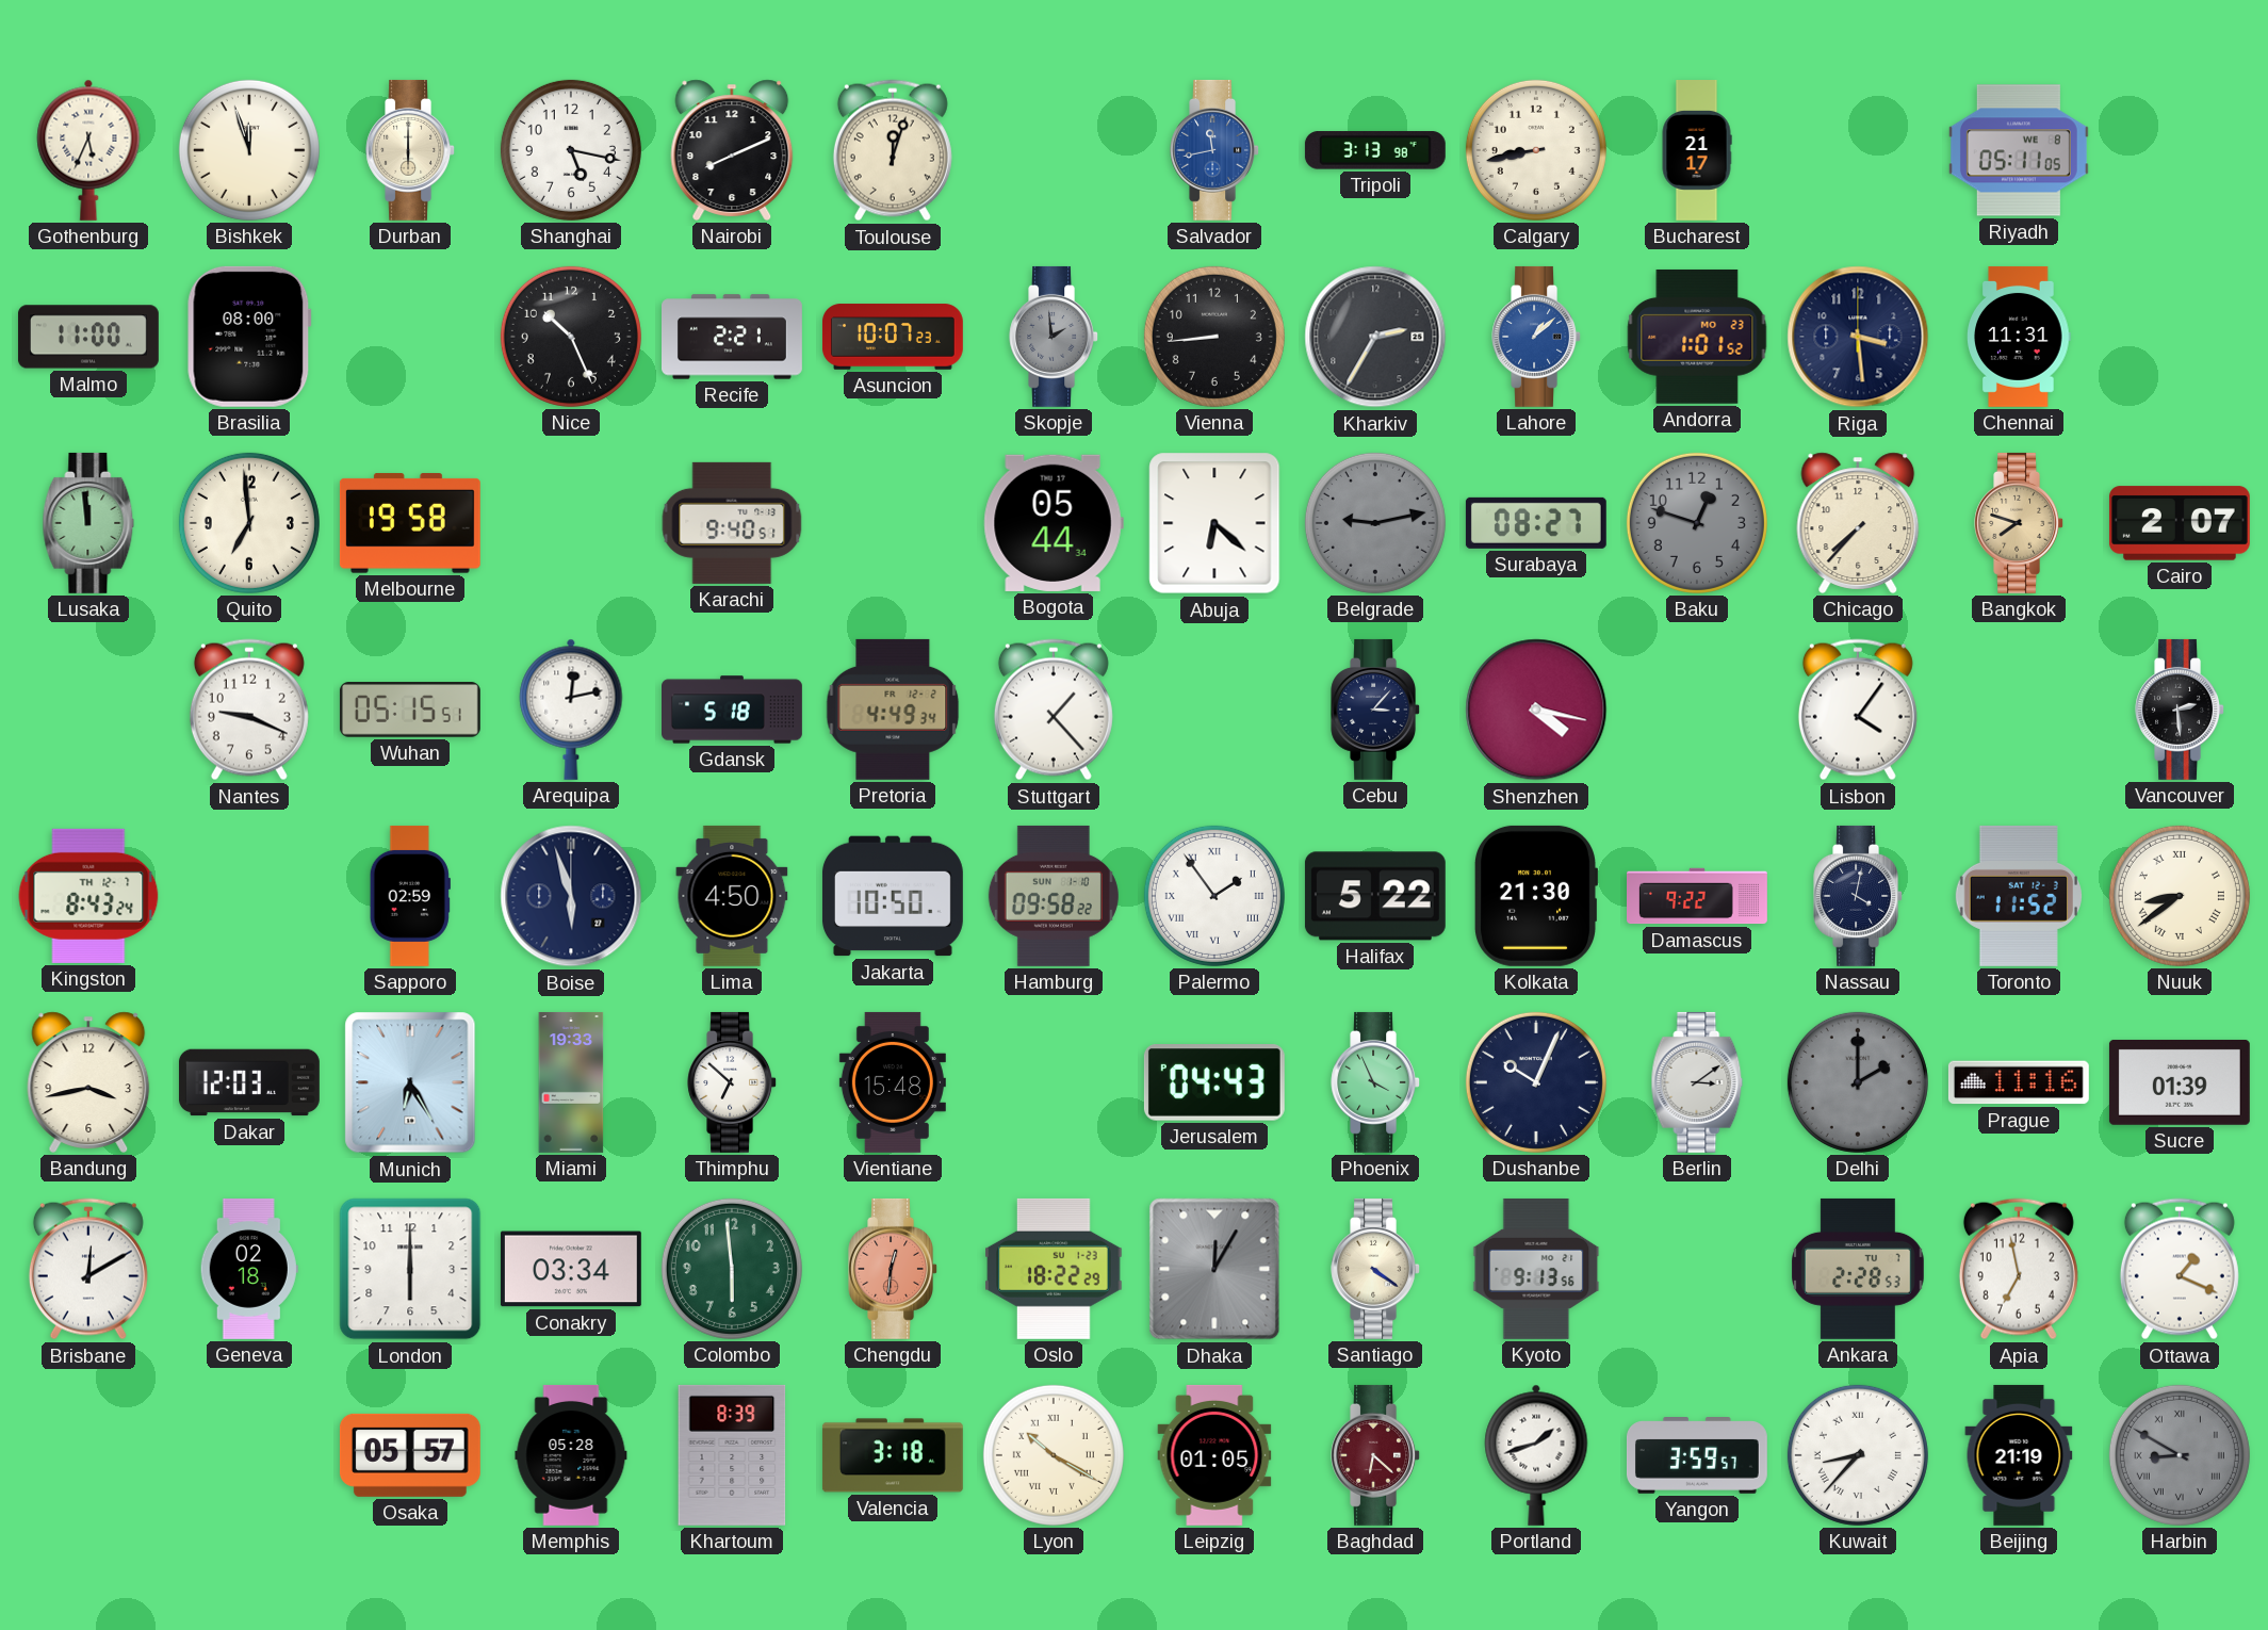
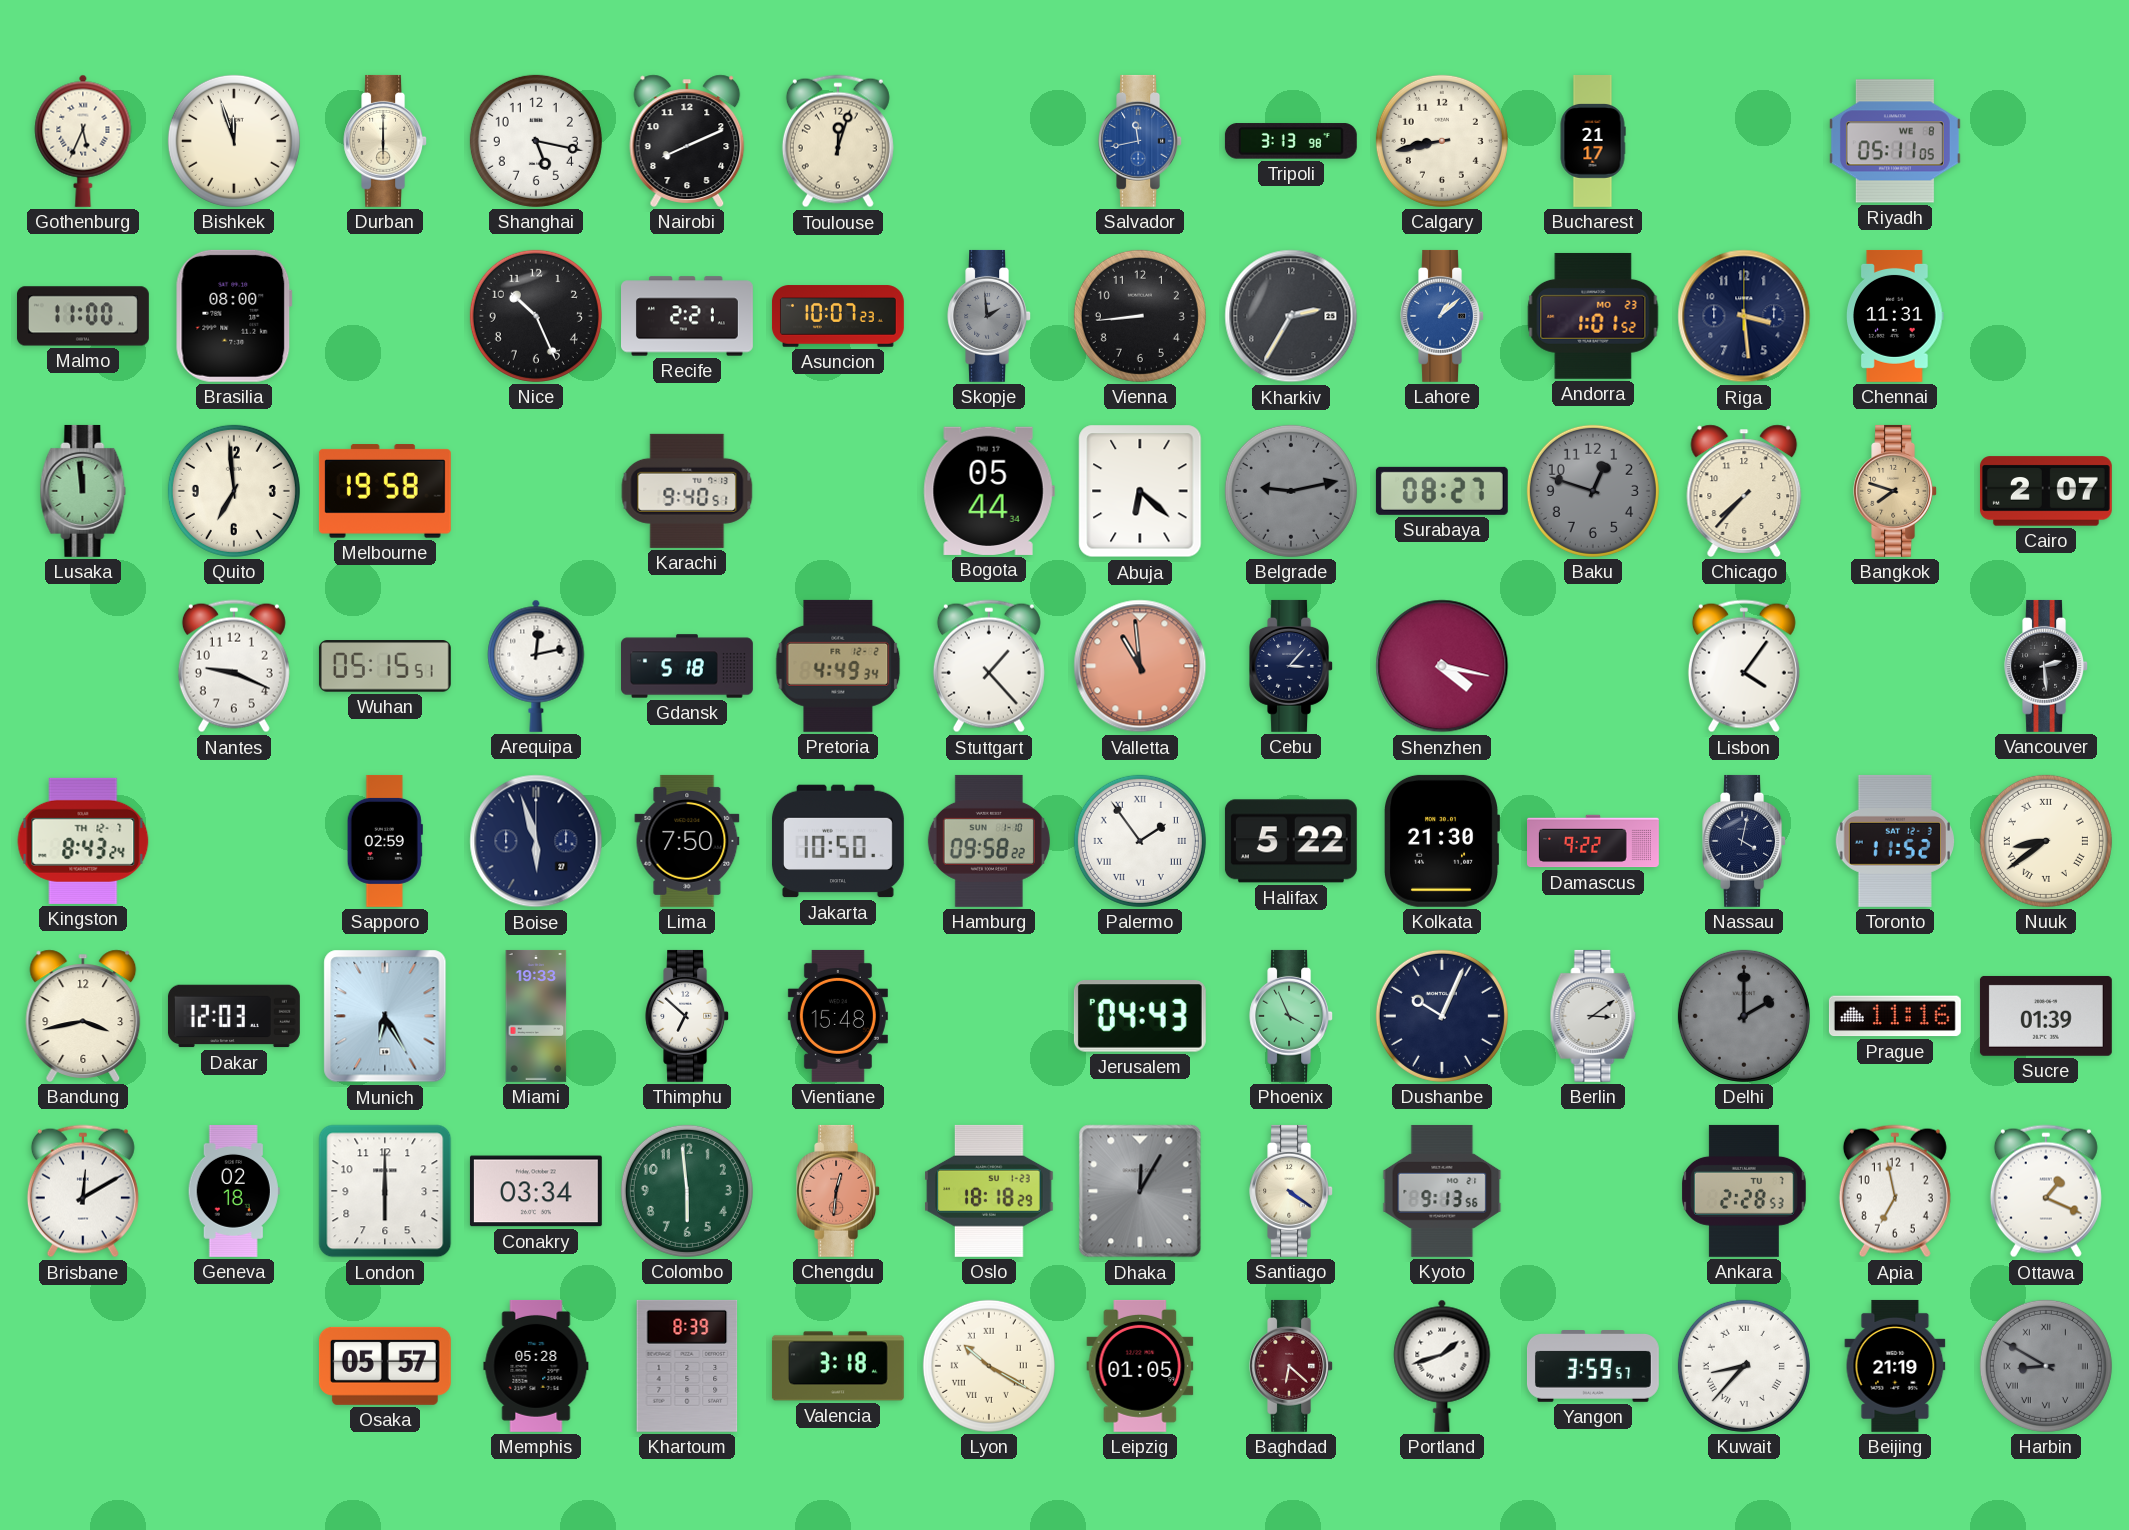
Valletta: none -> 10:59 (1140, 666)
Lima: 4:50 -> 7:50 (687, 841)
Oslo: 18:22 -> 18:18 (989, 1191)
